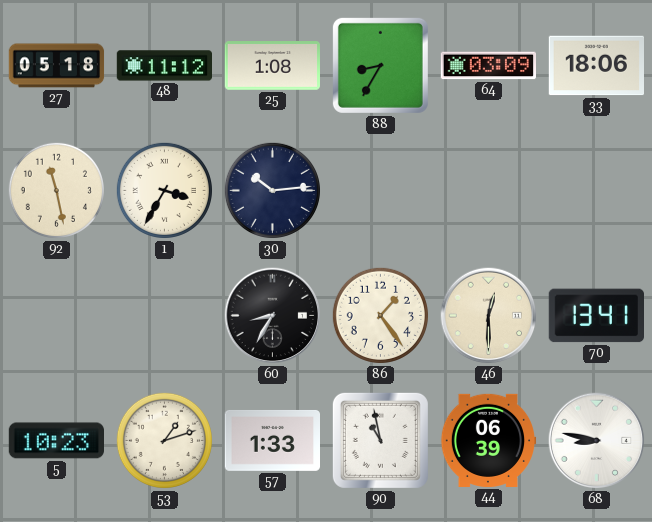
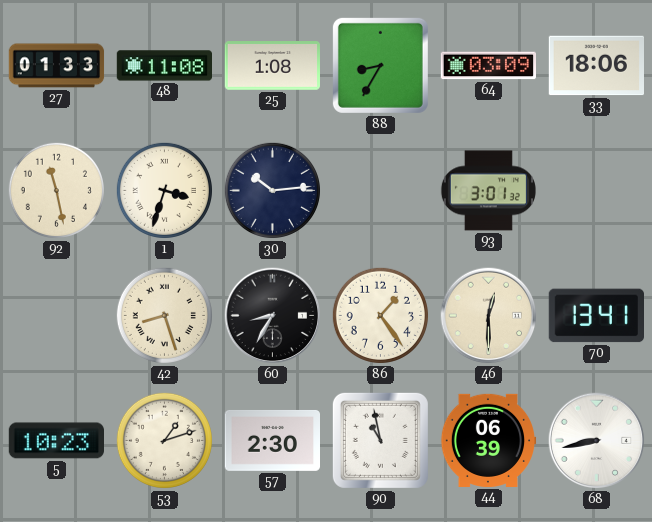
27: 05:18 -> 01:33 (57, 66)
48: 11:12 -> 11:08 (164, 66)
1: 3:35 -> 3:33 (164, 190)
93: none -> 3:01 (488, 191)
42: none -> 8:27 (164, 315)
57: 1:33 -> 2:30 (273, 440)
68: 8:47 -> 8:43 (597, 441)
